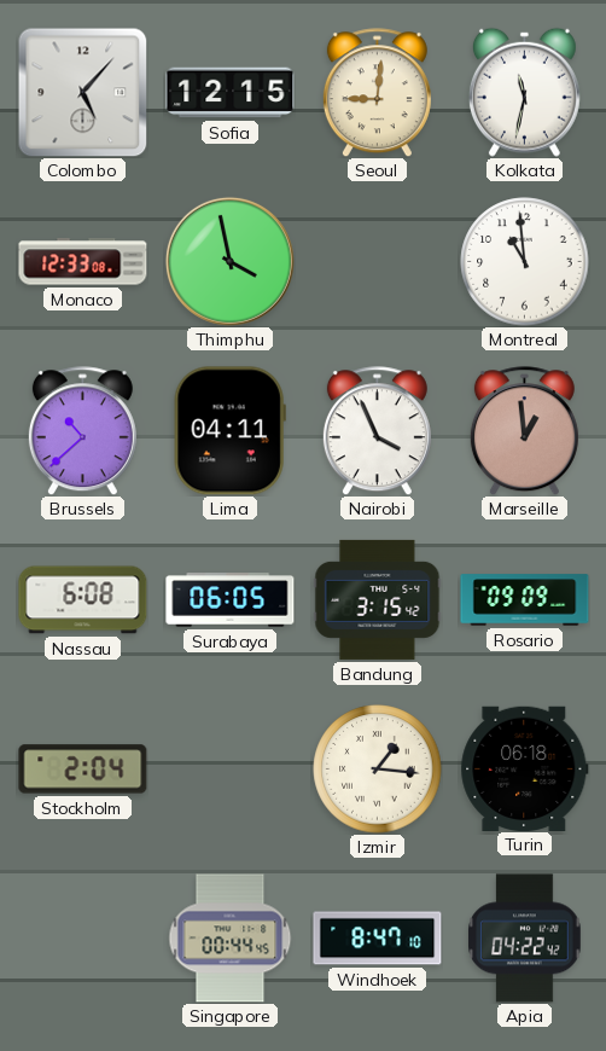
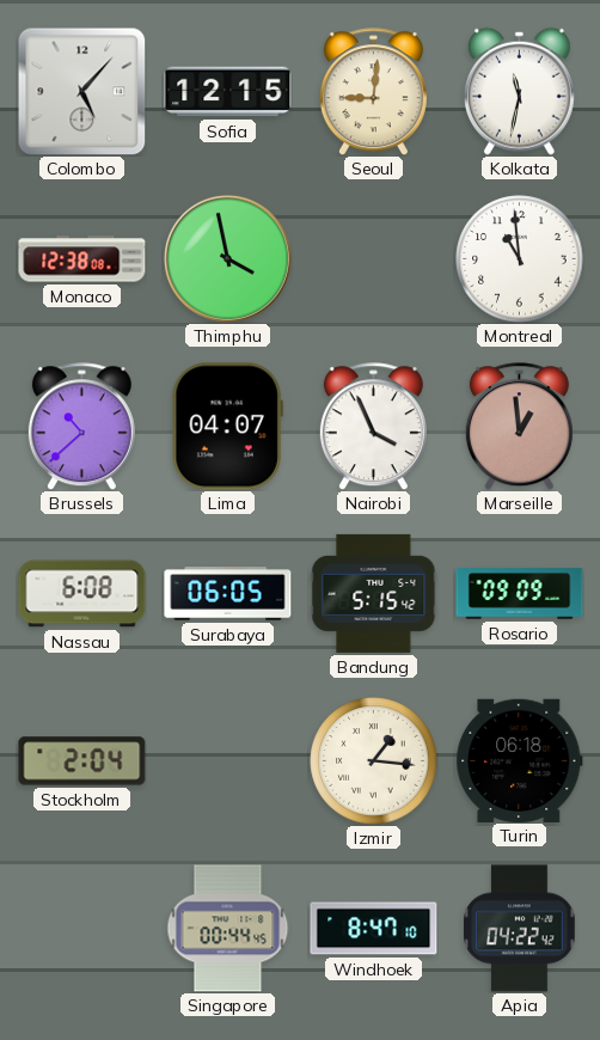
Monaco: 12:33 -> 12:38 (82, 259)
Lima: 04:11 -> 04:07 (227, 427)
Bandung: 3:15 -> 5:15 (374, 593)
